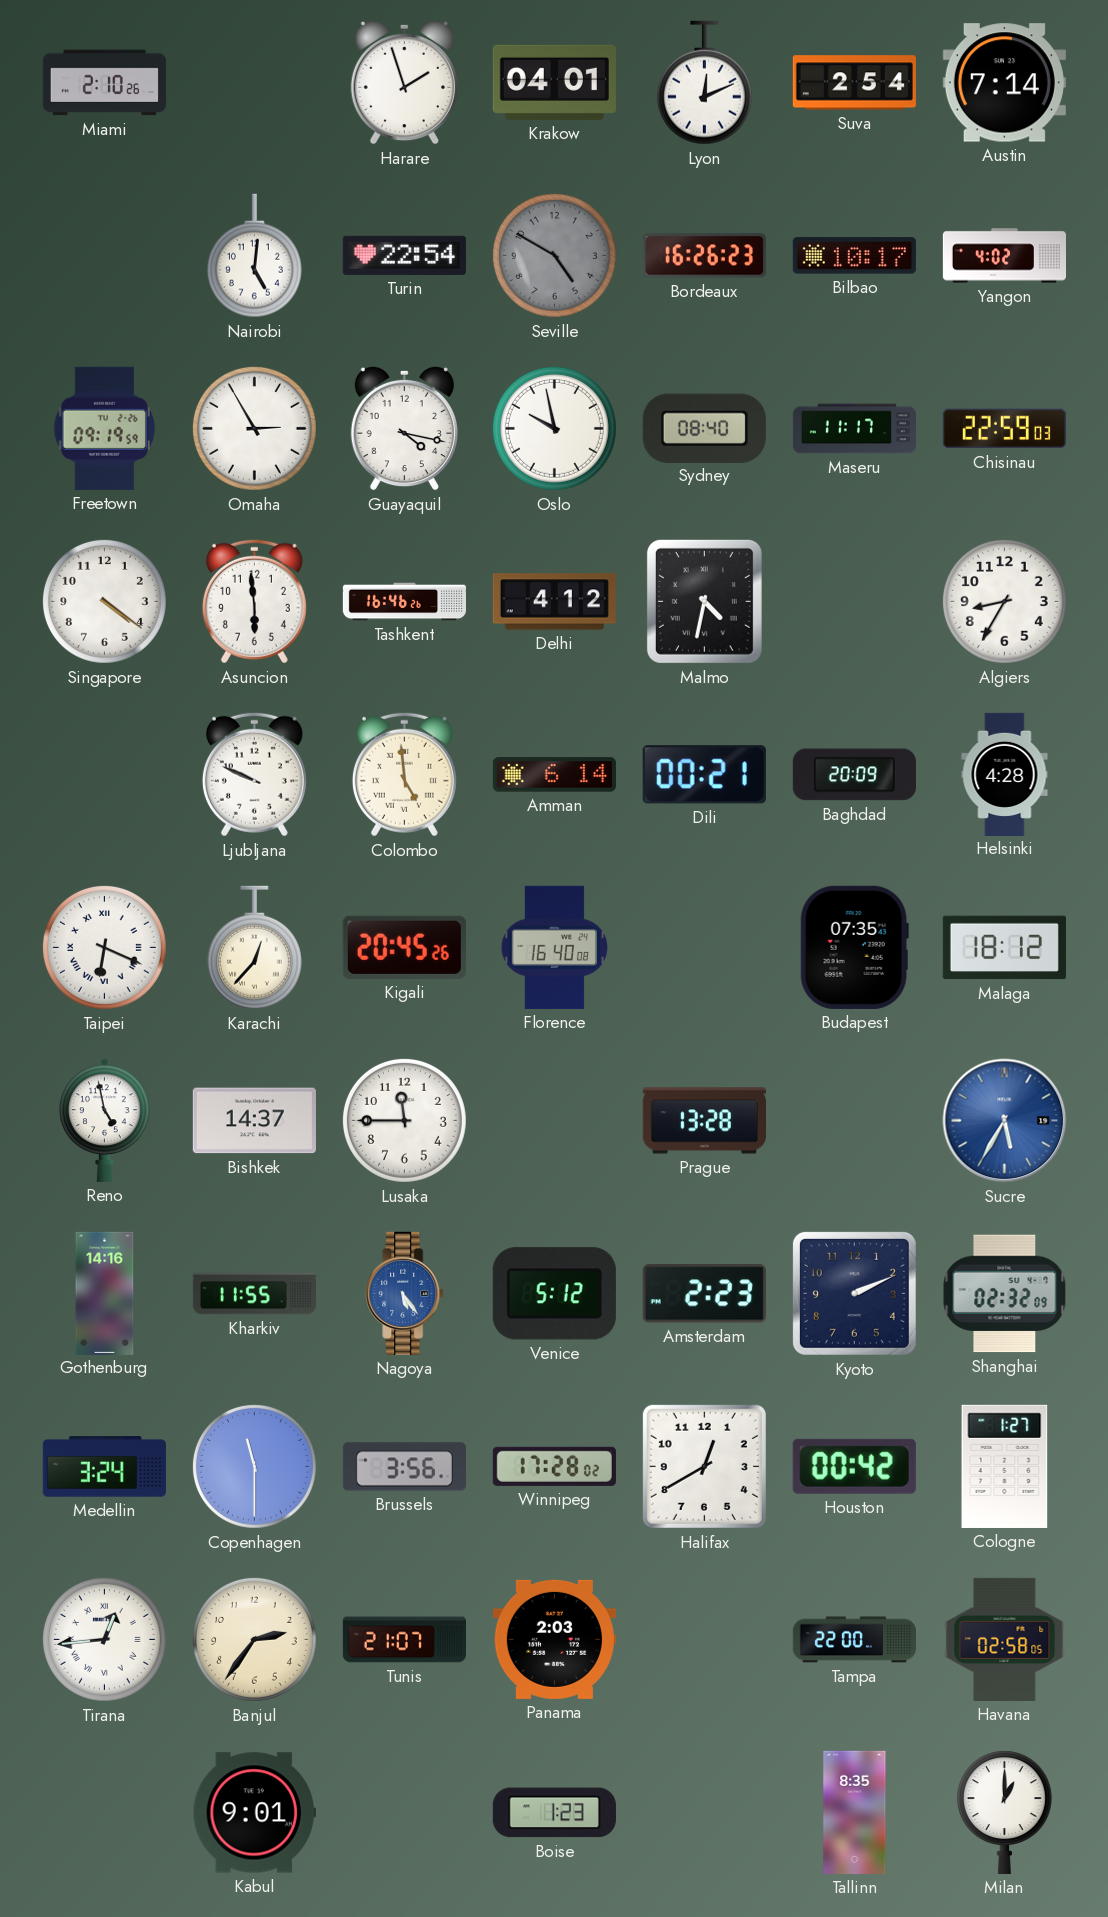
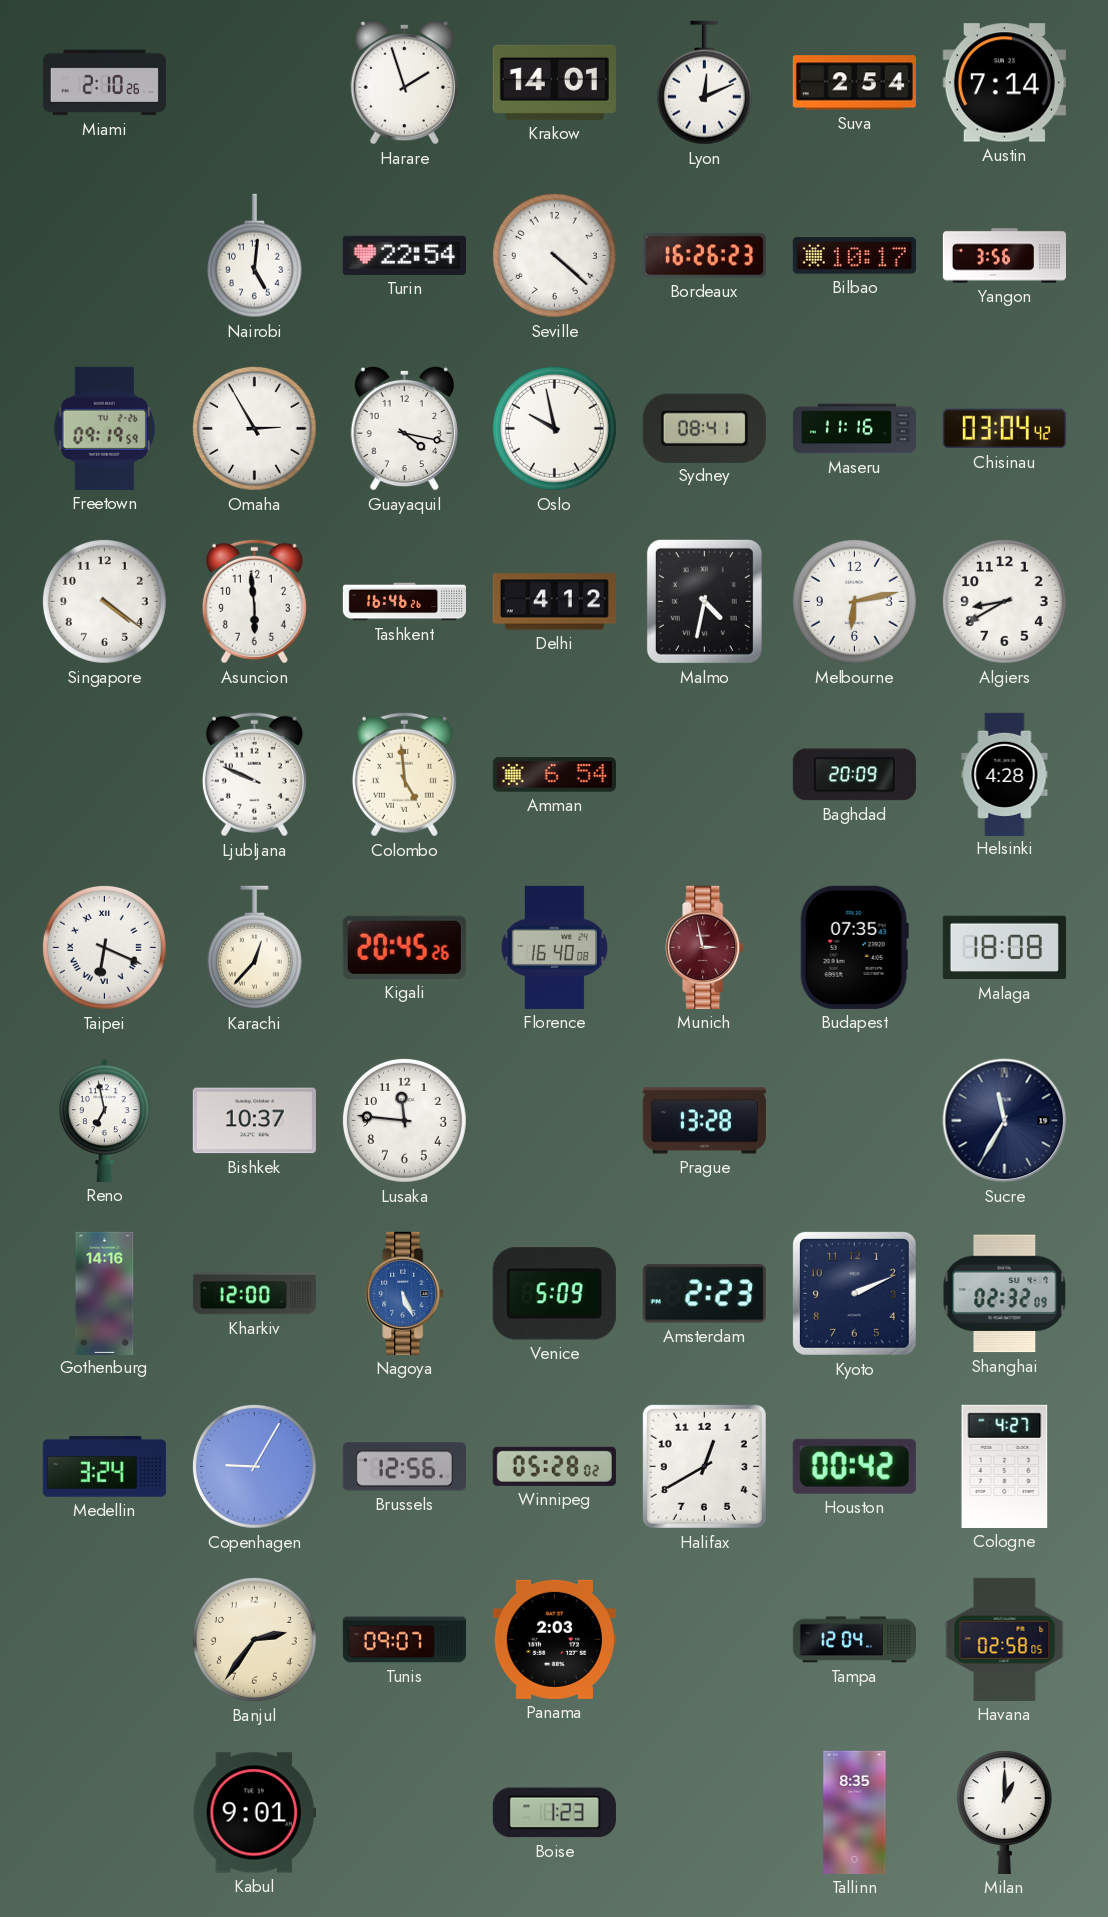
Krakow: 04:01 -> 14:01 (554, 82)
Seville: 4:50 -> 4:22 (554, 255)
Seville dial: grey -> white (554, 255)
Yangon: 4:02 -> 3:56 (1004, 256)
Sydney: 08:40 -> 08:41 (704, 428)
Maseru: 11:17 -> 11:16 (854, 429)
Chisinau: 22:59 -> 03:04 (1004, 429)
Melbourne: none -> 6:13 (854, 601)
Algiers: 8:35 -> 8:40 (1004, 601)
Amman: 6:14 -> 6:54 (554, 775)
Dili: 00:21 -> none (704, 775)
Munich: none -> 2:58 (705, 947)
Malaga: 18:12 -> 18:08 (1004, 948)
Reno: 4:58 -> 6:58 (105, 1120)
Bishkek: 14:37 -> 10:37 (254, 1121)
Lusaka: 11:45 -> 11:46 (404, 1120)
Sucre: 5:35 -> 11:35 (1005, 1121)
Sucre dial: blue -> navy (1005, 1121)
Kharkiv: 11:55 -> 12:00 (254, 1294)
Nagoya: 5:24 -> 5:26 (405, 1293)
Venice: 5:12 -> 5:09 (554, 1294)
Copenhagen: 11:30 -> 9:05 (254, 1466)
Brussels: 3:56 -> 12:56 (404, 1467)
Winnipeg: 17:28 -> 05:28 (554, 1466)
Cologne: 1:27 -> 4:27 (1005, 1466)
Tirana: 12:44 -> none (104, 1639)
Tunis: 21:07 -> 09:07 (404, 1640)
Tampa: 22:00 -> 12:04 (854, 1640)
